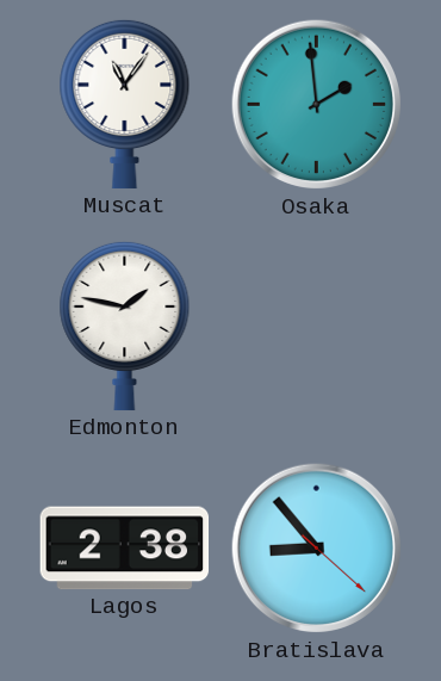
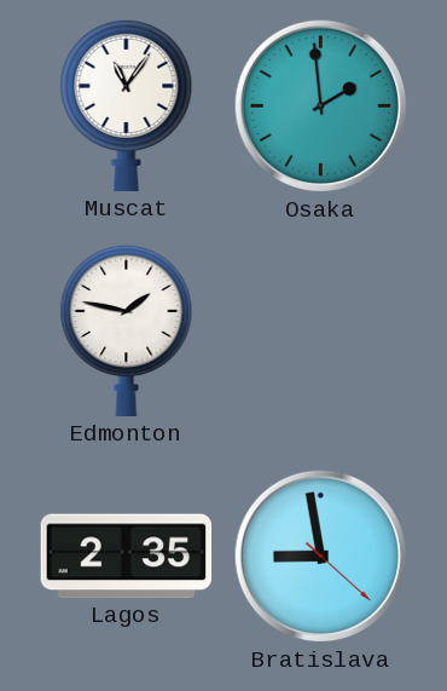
Lagos: 2:38 -> 2:35 (127, 557)
Bratislava: 8:53 -> 8:58 (321, 557)
